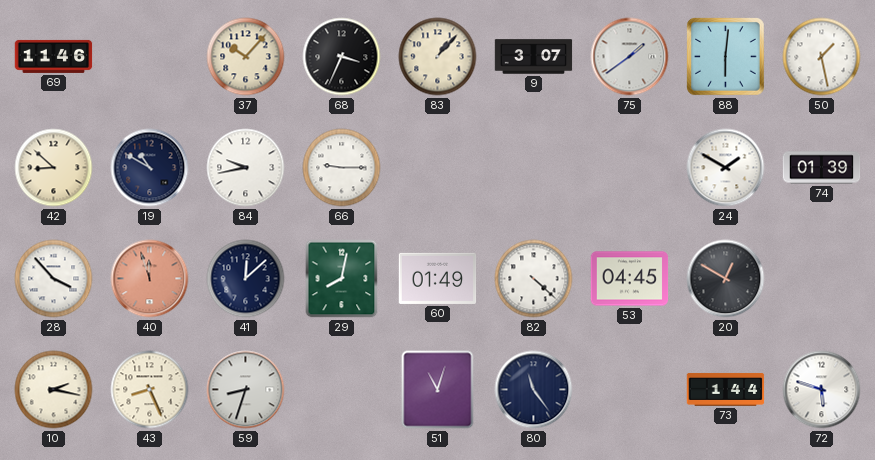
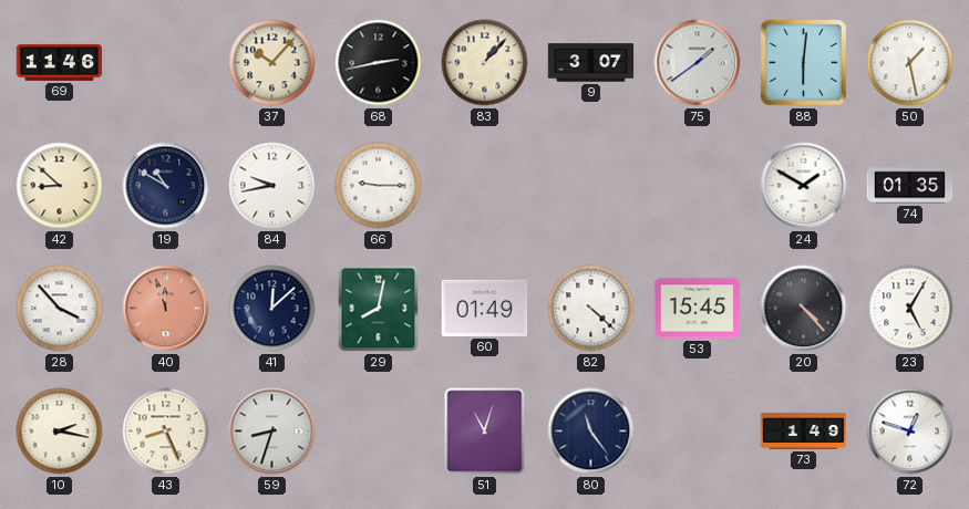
68: 3:34 -> 2:43 (379, 63)
74: 01:39 -> 01:35 (910, 186)
53: 04:45 -> 15:45 (698, 309)
20: 12:50 -> 4:23 (804, 309)
23: none -> 5:05 (910, 309)
73: 1:44 -> 1:49 (804, 430)
72: 5:48 -> 12:48 (910, 432)
